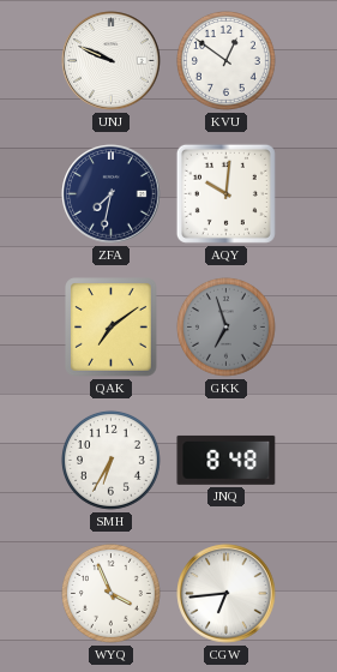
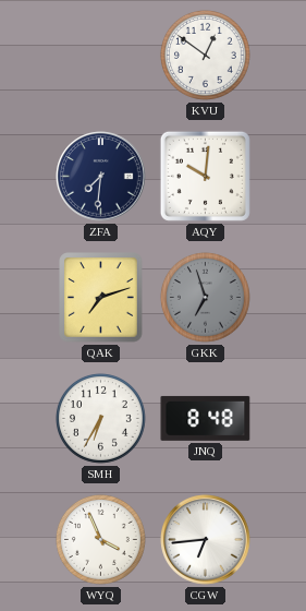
UNJ: 9:49 -> none (112, 61)
ZFA: 7:32 -> 7:31 (101, 177)
QAK: 7:09 -> 7:12 (101, 298)
